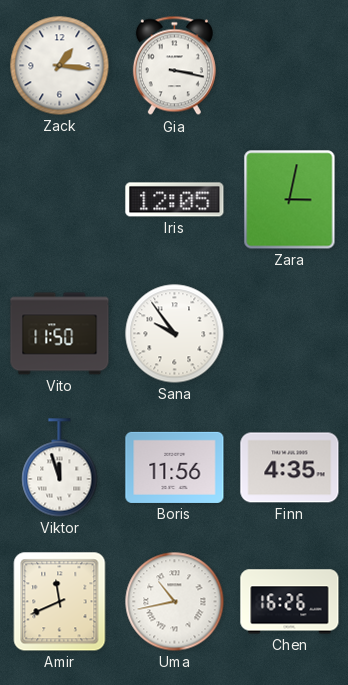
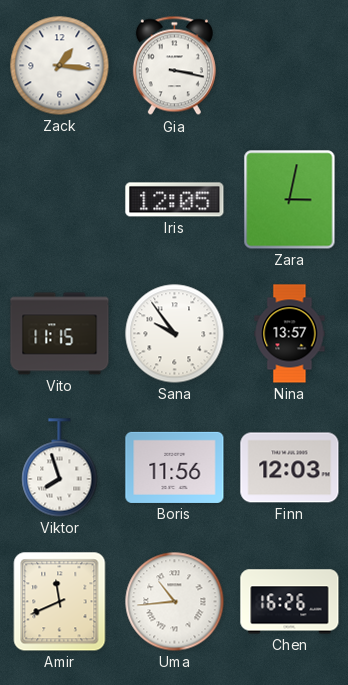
Vito: 11:50 -> 11:15 (60, 334)
Nina: none -> 13:57 (290, 334)
Viktor: 11:57 -> 7:57 (60, 468)
Finn: 4:35 -> 12:03 (290, 468)
Uma: 10:43 -> 10:44 (175, 602)
